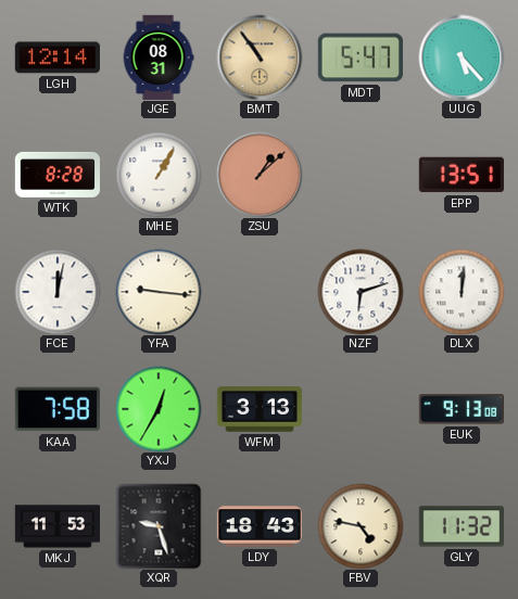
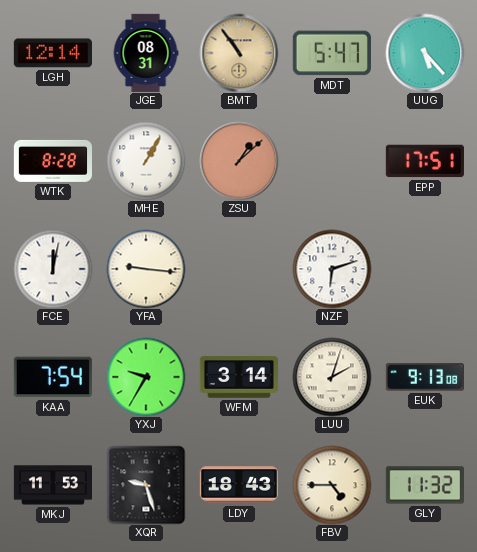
EPP: 13:51 -> 17:51 (425, 161)
DLX: 12:01 -> none (462, 292)
KAA: 7:58 -> 7:54 (53, 377)
YXJ: 12:35 -> 9:35 (146, 377)
WFM: 3:13 -> 3:14 (238, 377)
LUU: none -> 2:03 (332, 377)
FBV: 4:47 -> 4:45 (332, 485)
